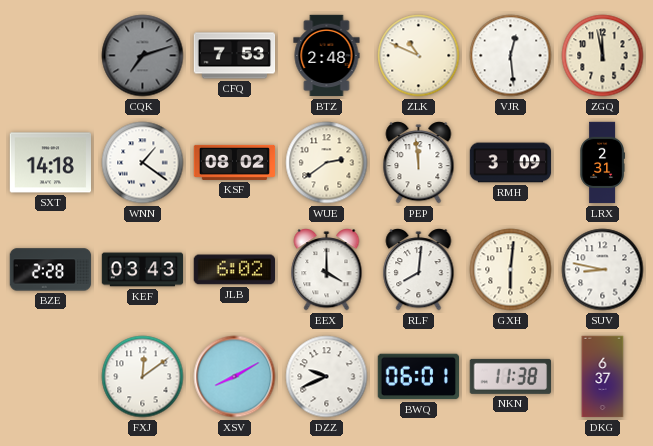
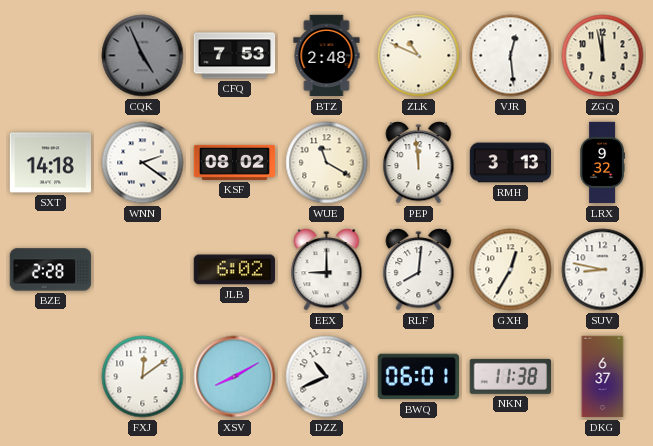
CQK: 7:12 -> 4:56 (143, 56)
WNN: 1:21 -> 2:21 (143, 163)
WUE: 2:39 -> 11:20 (327, 163)
RMH: 3:09 -> 3:13 (511, 163)
LRX: 2:31 -> 9:32 (602, 163)
KEF: 03:43 -> none (143, 270)
EEX: 4:00 -> 9:00 (327, 270)
GXH: 6:01 -> 12:35 (511, 270)
DZZ: 9:41 -> 10:41 (327, 377)
